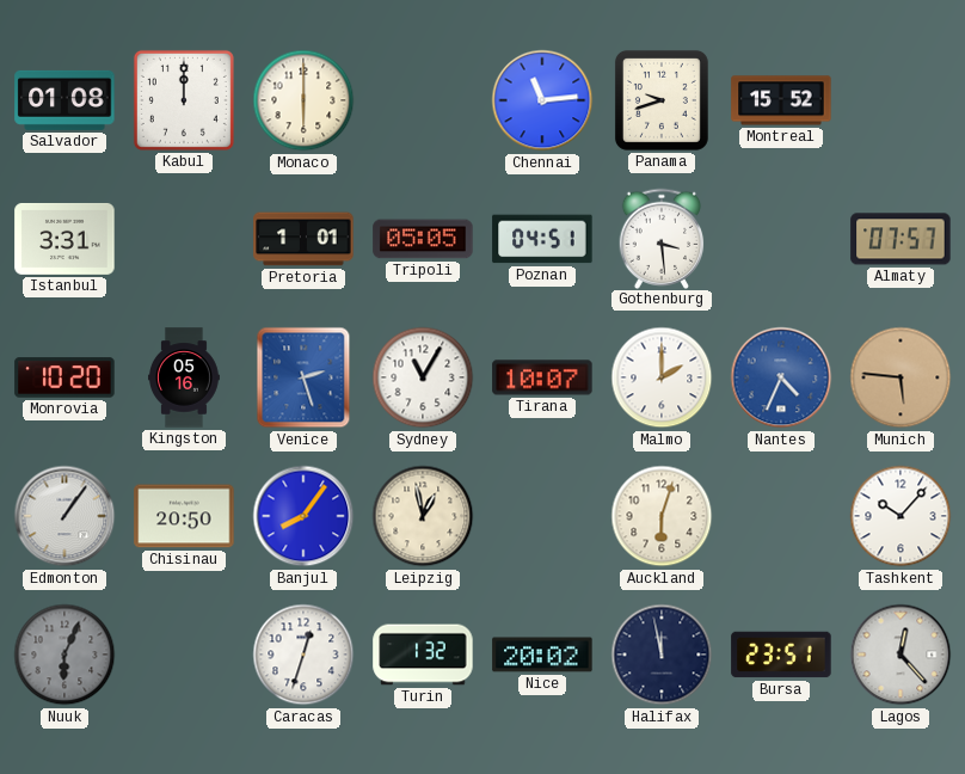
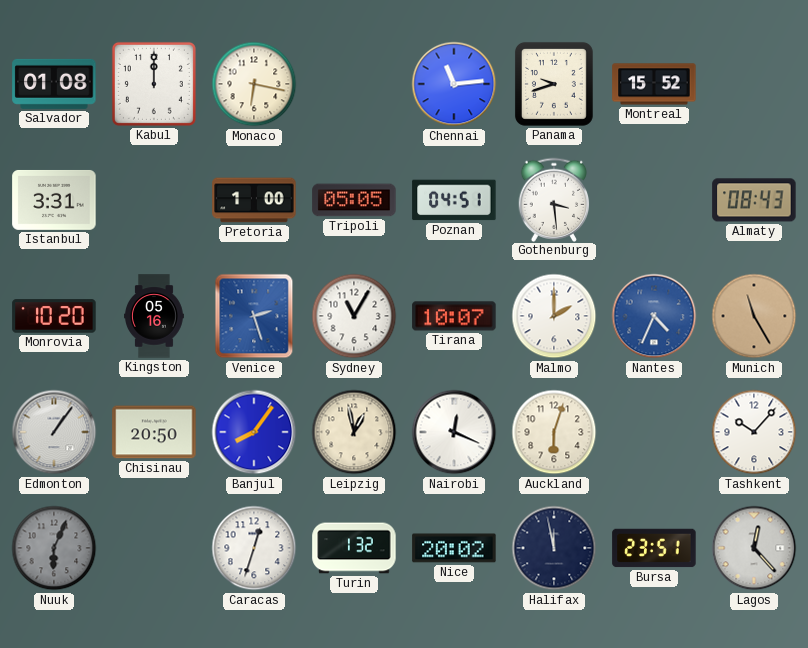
Monaco: 6:00 -> 6:17 (254, 84)
Pretoria: 1:01 -> 1:00 (254, 200)
Almaty: 07:57 -> 08:43 (754, 200)
Munich: 5:46 -> 11:25 (754, 316)
Nairobi: none -> 12:19 (454, 432)
